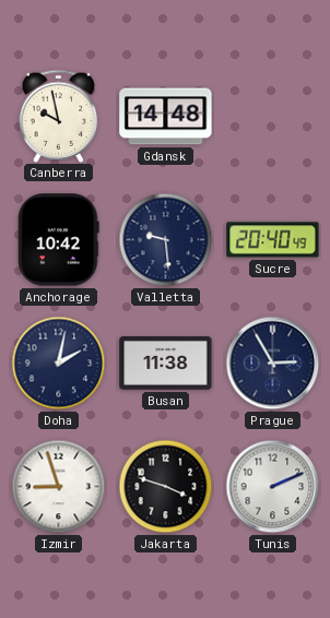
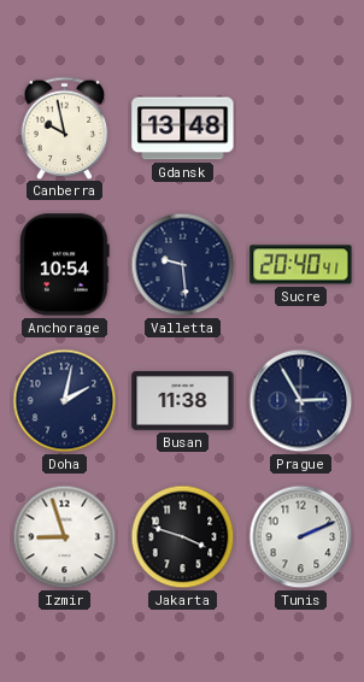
Gdansk: 14:48 -> 13:48 (183, 129)
Anchorage: 10:42 -> 10:54 (65, 265)
Sucre: 20:40:49 -> 20:40:41 (301, 265)
